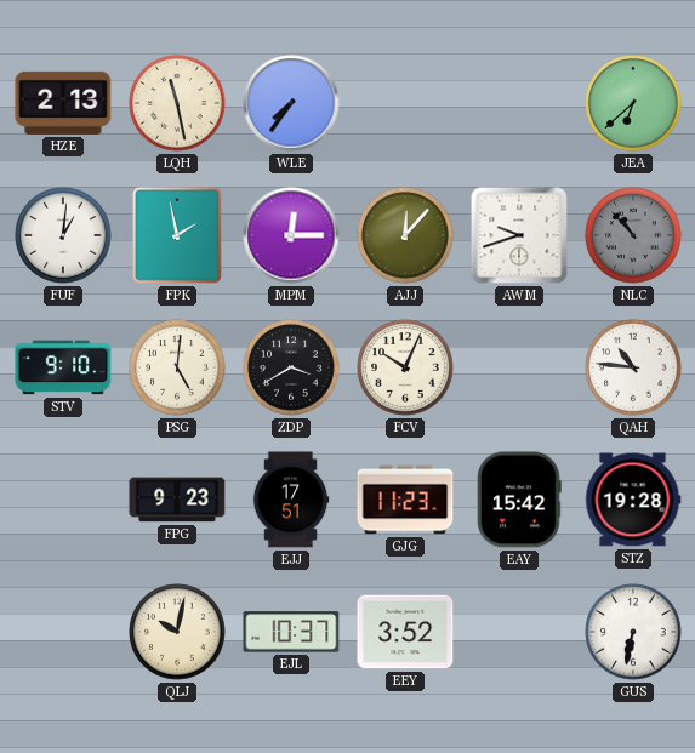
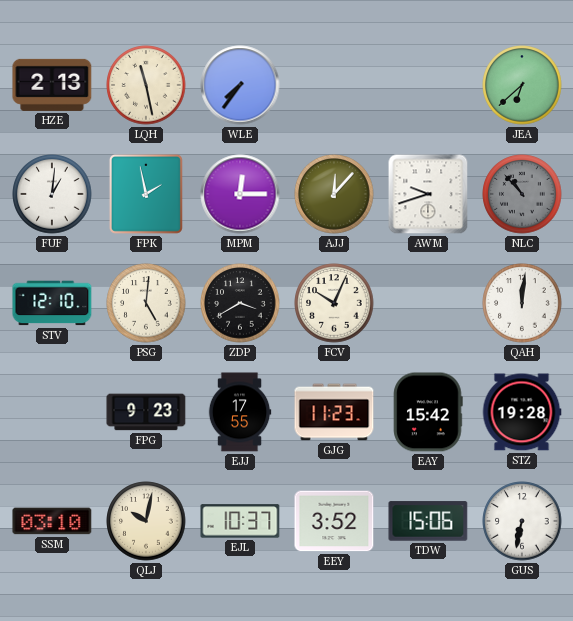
STV: 9:10 -> 12:10 (52, 303)
QAH: 10:46 -> 12:01 (522, 303)
EJJ: 17:51 -> 17:55 (240, 412)
SSM: none -> 03:10 (52, 521)
TDW: none -> 15:06 (428, 521)
